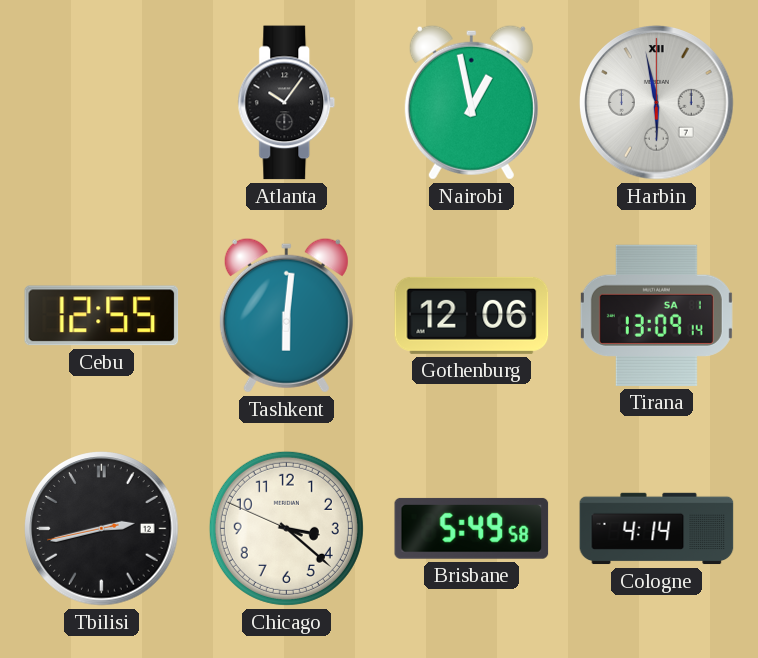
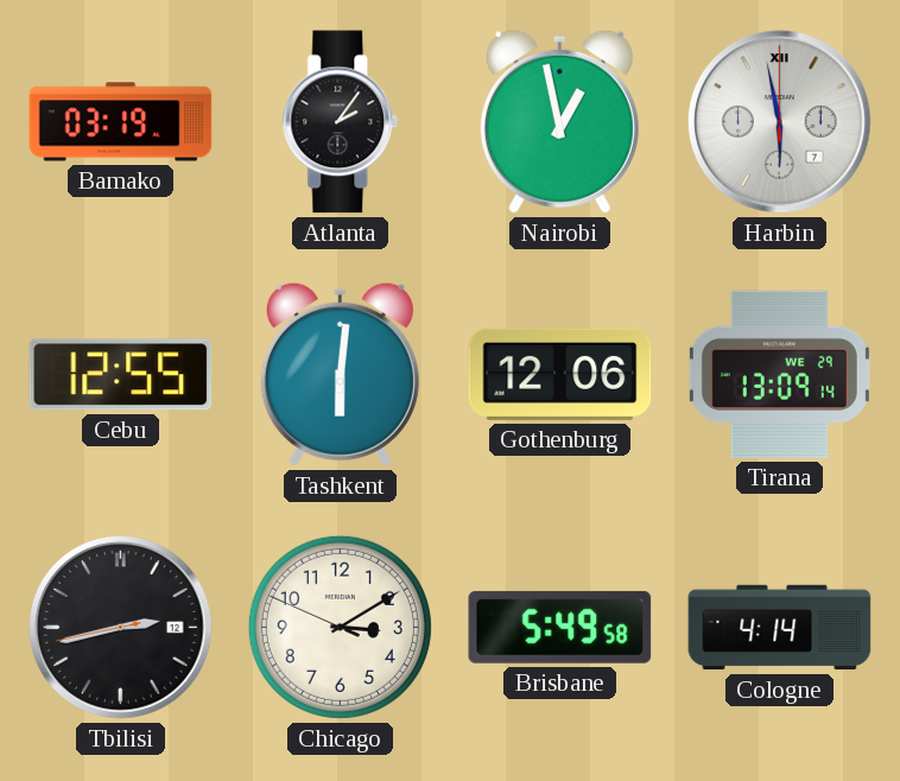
Bamako: none -> 03:19 (121, 122)
Atlanta: 10:06 -> 2:06 (341, 122)
Tirana date: SA 1 -> WE 29 (779, 374)
Chicago: 3:21 -> 3:09 (340, 627)
